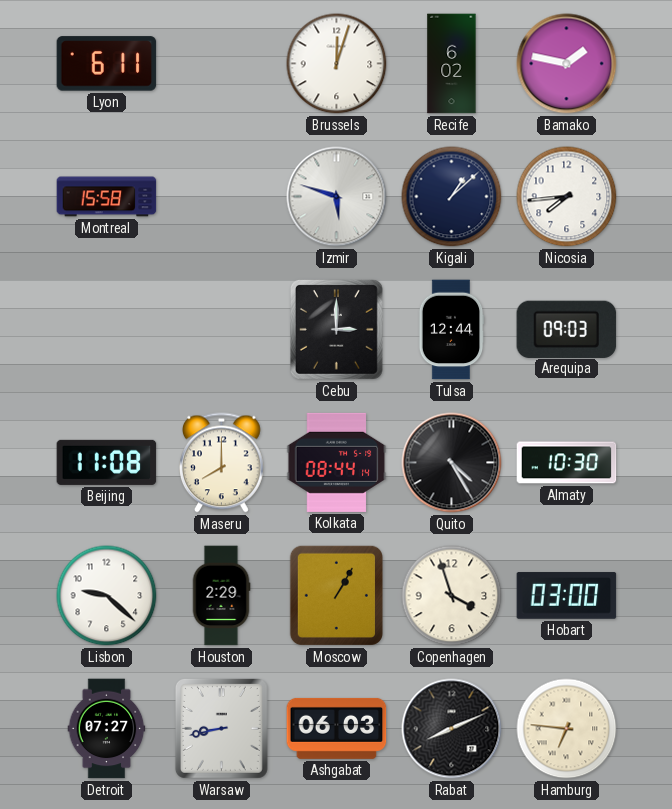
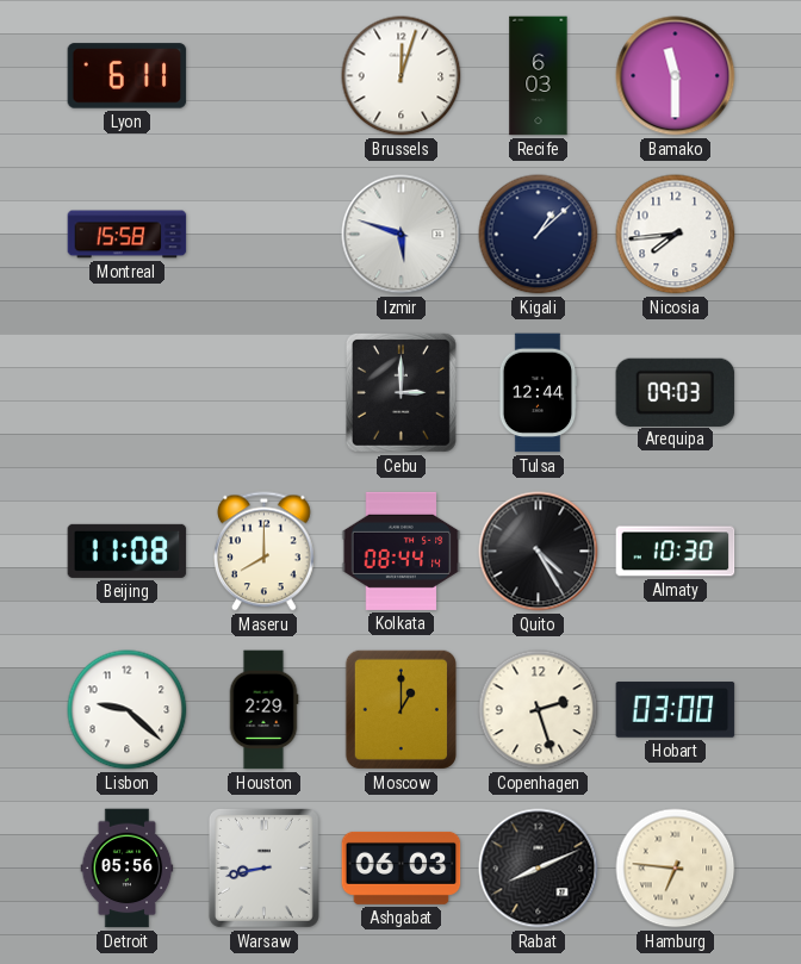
Recife: 6:02 -> 6:03 (539, 76)
Bamako: 1:47 -> 11:30 (676, 76)
Moscow: 1:05 -> 1:00 (401, 709)
Copenhagen: 3:57 -> 2:27 (539, 710)
Detroit: 07:27 -> 05:56 (128, 869)
